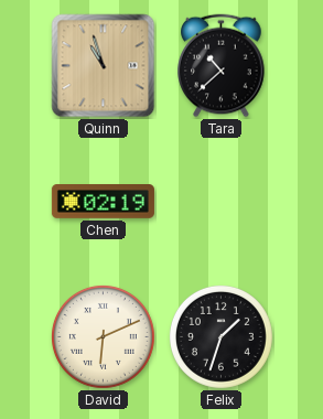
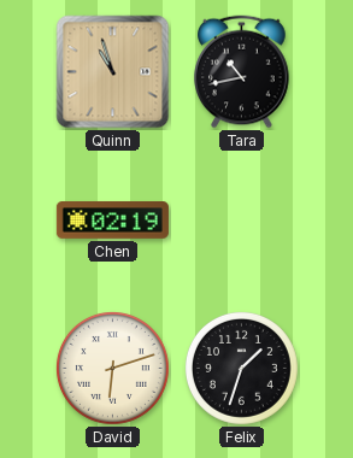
Tara: 10:38 -> 10:43 (242, 72)
David: 6:11 -> 6:12 (112, 368)
